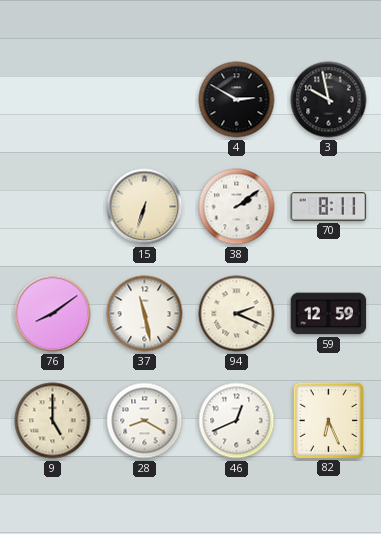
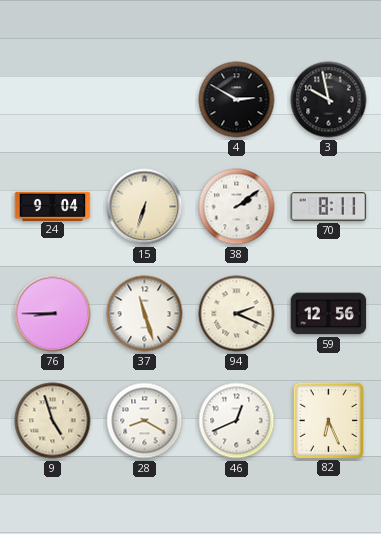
24: none -> 9:04 (53, 206)
76: 8:09 -> 8:45 (53, 314)
37: 11:28 -> 11:27 (145, 314)
59: 12:59 -> 12:56 (329, 314)
9: 5:00 -> 4:57 (53, 421)
